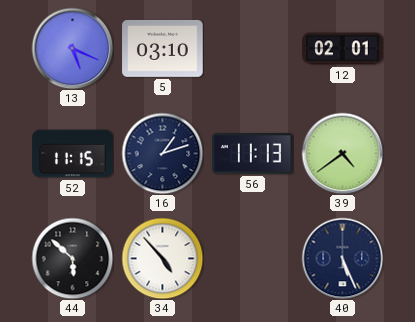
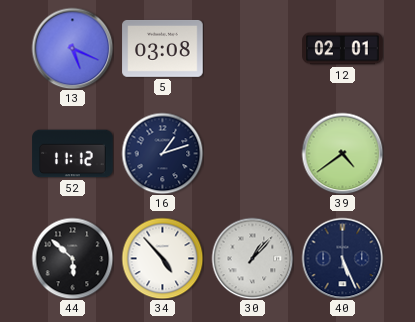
5: 03:10 -> 03:08 (163, 48)
52: 11:15 -> 11:12 (73, 154)
56: 11:13 -> none (253, 154)
30: none -> 1:07 (252, 258)
